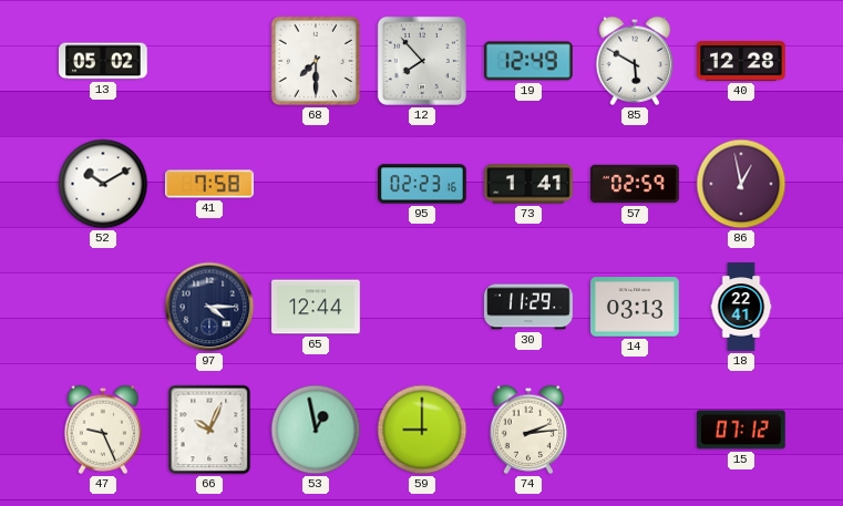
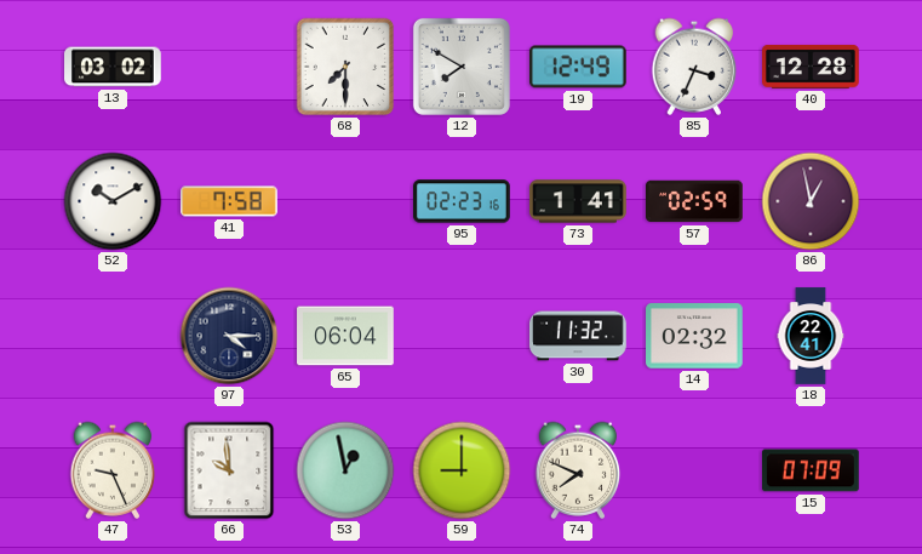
13: 05:02 -> 03:02 (114, 67)
12: 7:53 -> 7:50 (462, 67)
85: 5:50 -> 3:34 (694, 67)
65: 12:44 -> 06:04 (345, 336)
30: 11:29 -> 11:32 (578, 336)
14: 03:13 -> 02:32 (695, 336)
66: 10:04 -> 9:59 (229, 470)
74: 2:14 -> 7:49 (578, 470)
15: 07:12 -> 07:09 (812, 470)
